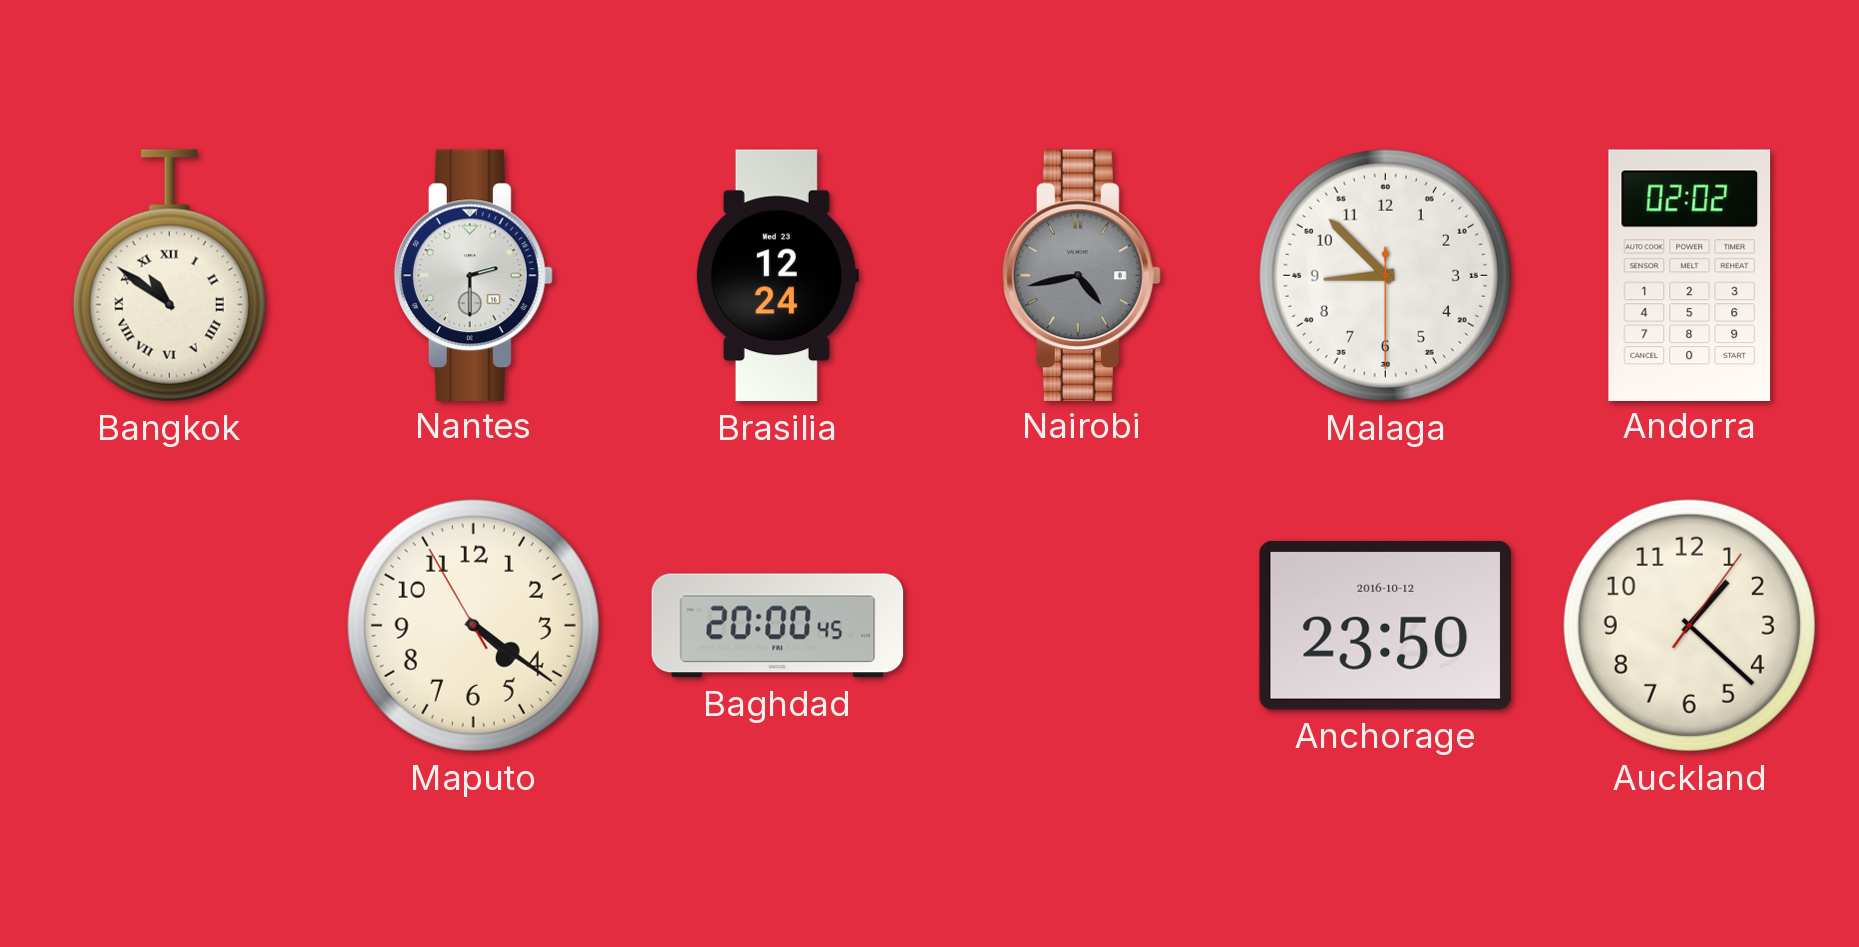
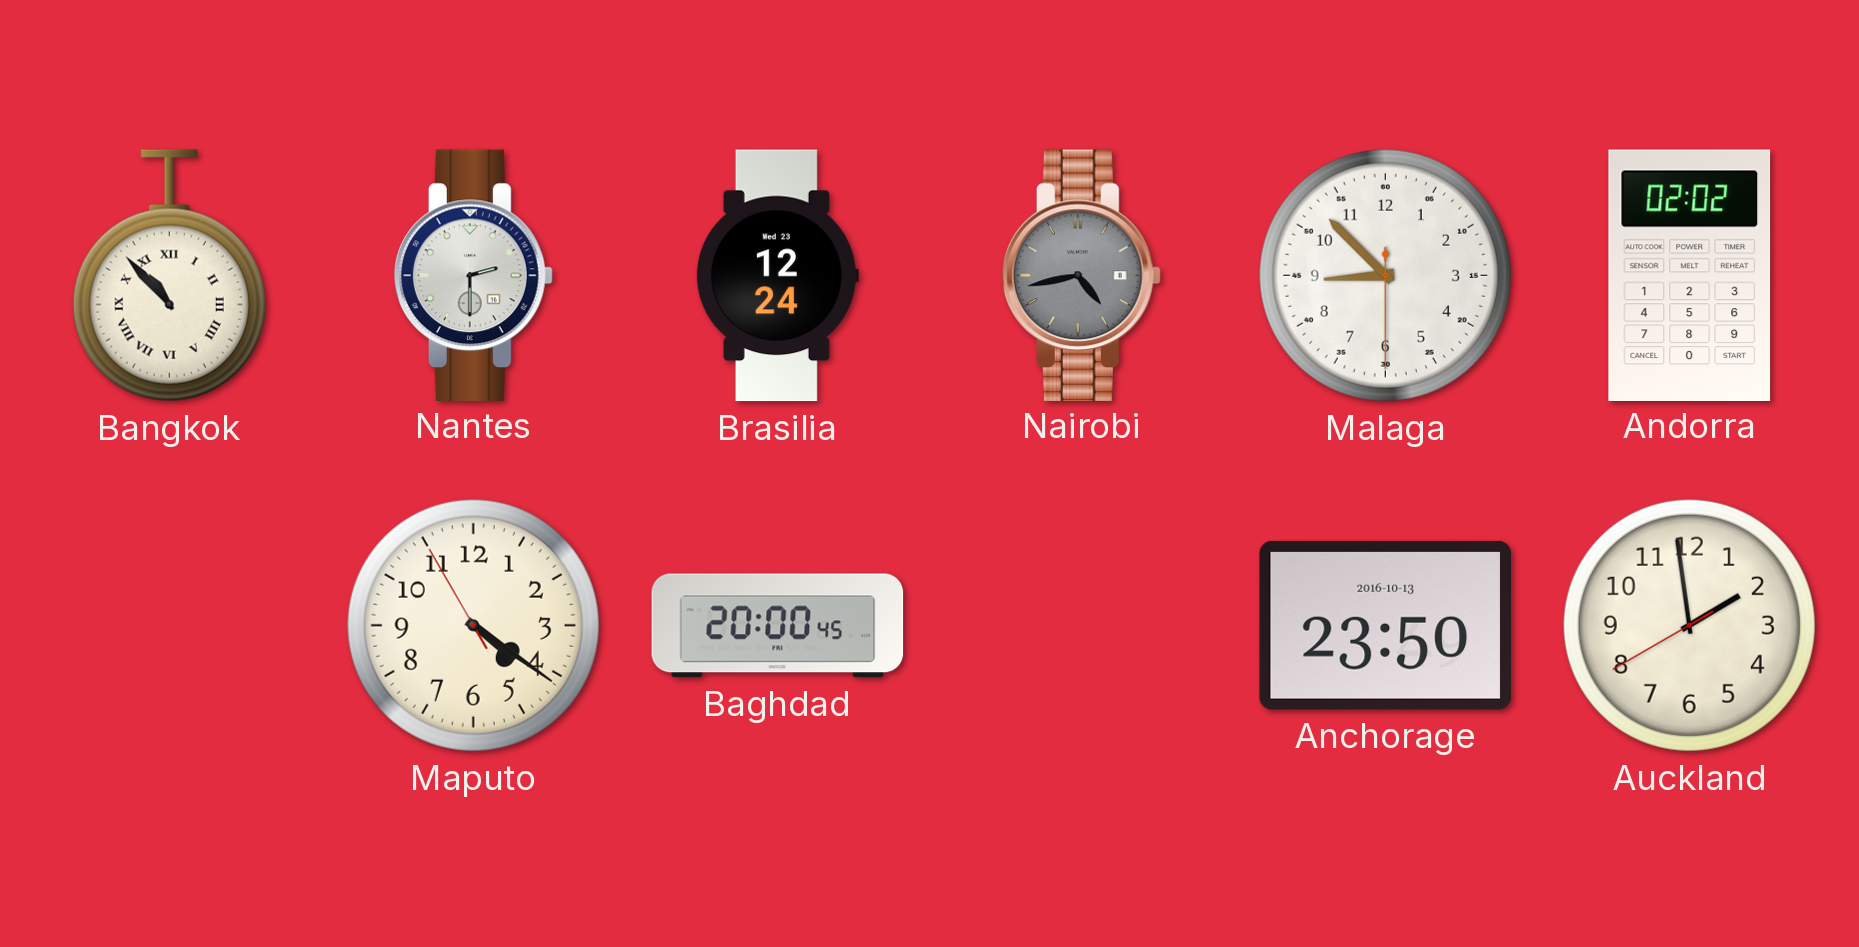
Bangkok: 10:51 -> 10:53 (169, 276)
Anchorage date: 2016-10-12 -> 2016-10-13 (1385, 625)
Auckland: 1:22 -> 1:58 (1689, 625)
